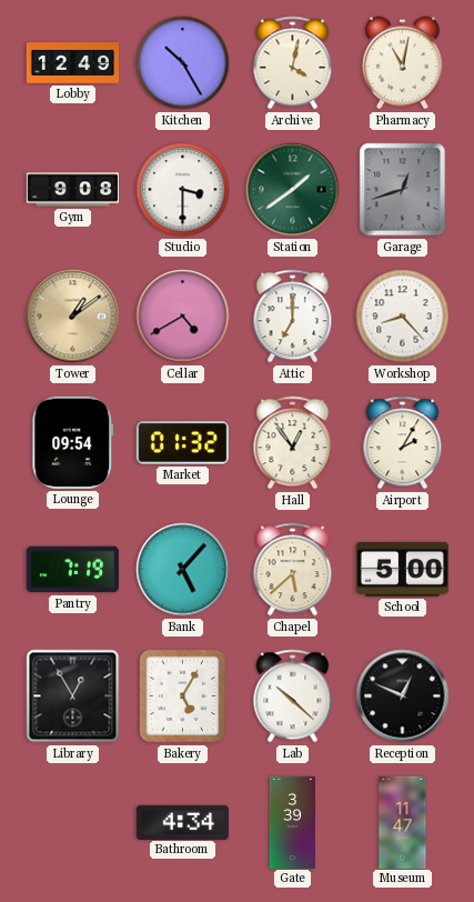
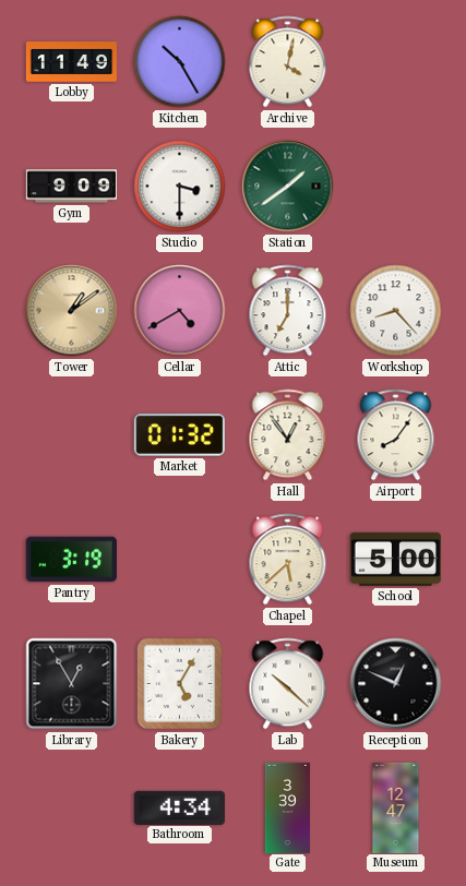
Lobby: 12:49 -> 11:49 (71, 62)
Pharmacy: 11:02 -> none (402, 63)
Gym: 9:08 -> 9:09 (71, 187)
Garage: 12:42 -> none (403, 190)
Lounge: 09:54 -> none (73, 442)
Airport: 2:05 -> 8:06 (396, 435)
Pantry: 7:19 -> 3:19 (71, 560)
Bank: 5:07 -> none (183, 570)
Museum: 11:47 -> 12:47 (396, 807)
